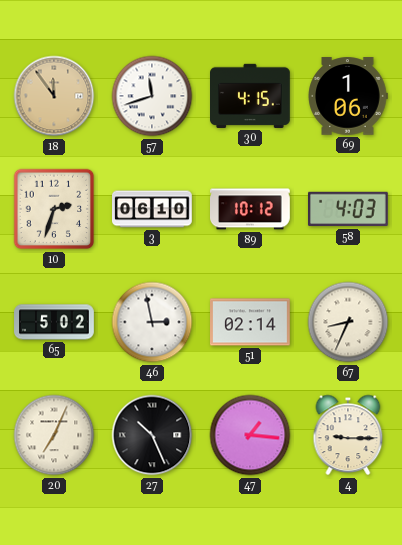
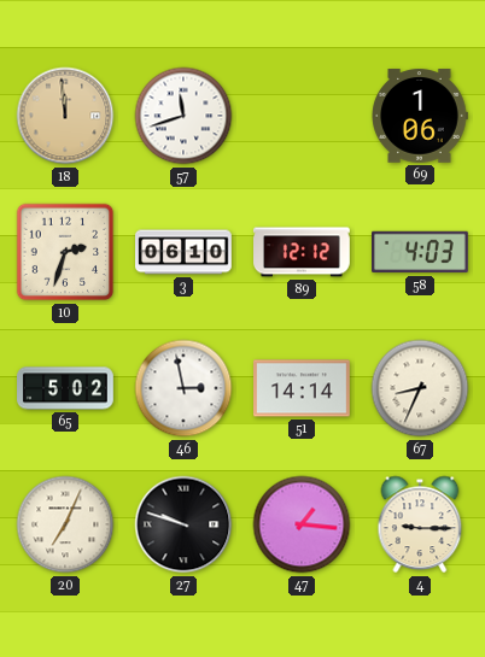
18: 11:54 -> 11:59 (65, 116)
30: 4:15 -> none (251, 96)
89: 10:12 -> 12:12 (303, 252)
51: 02:14 -> 14:14 (303, 388)
27: 10:26 -> 9:48 (183, 524)
